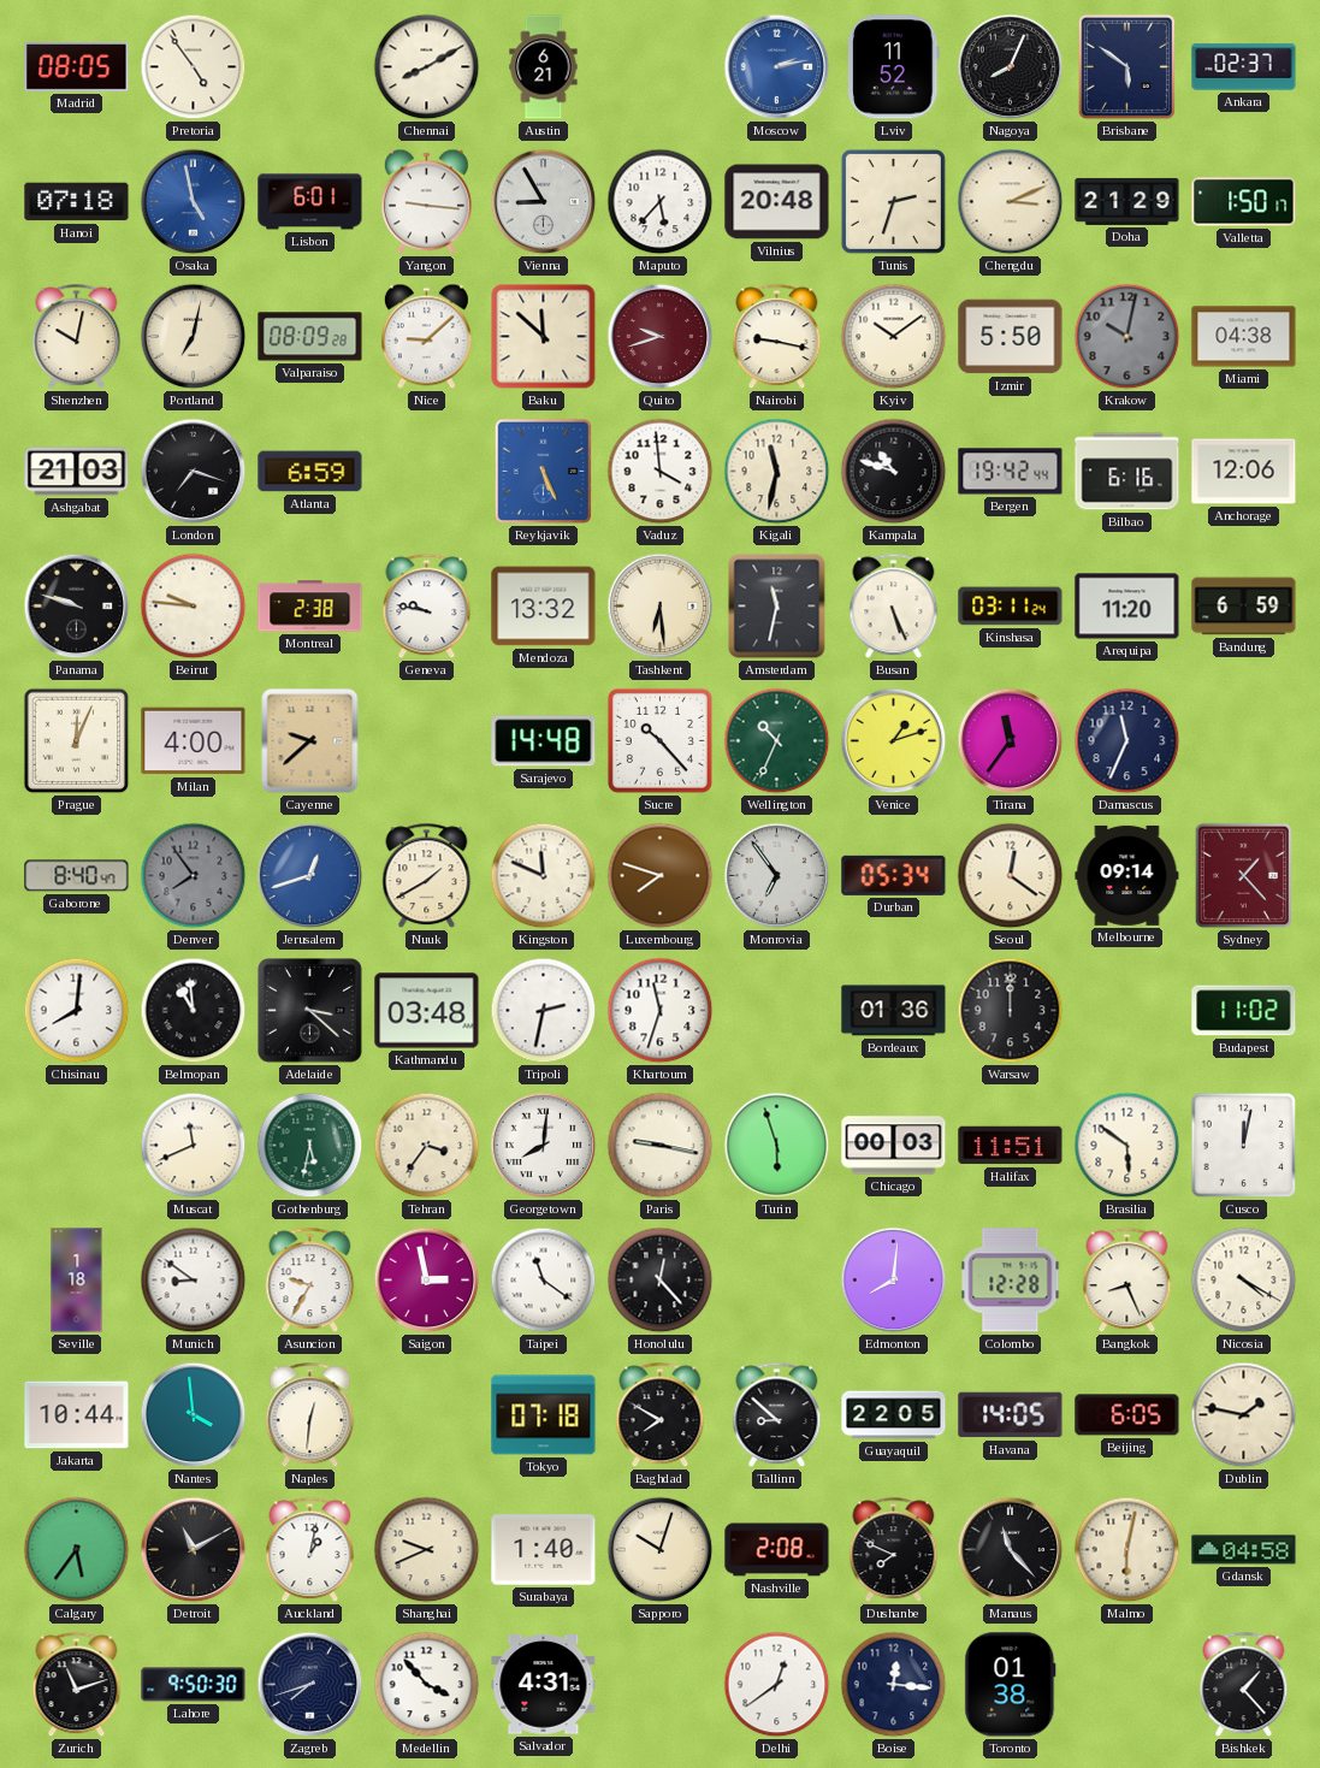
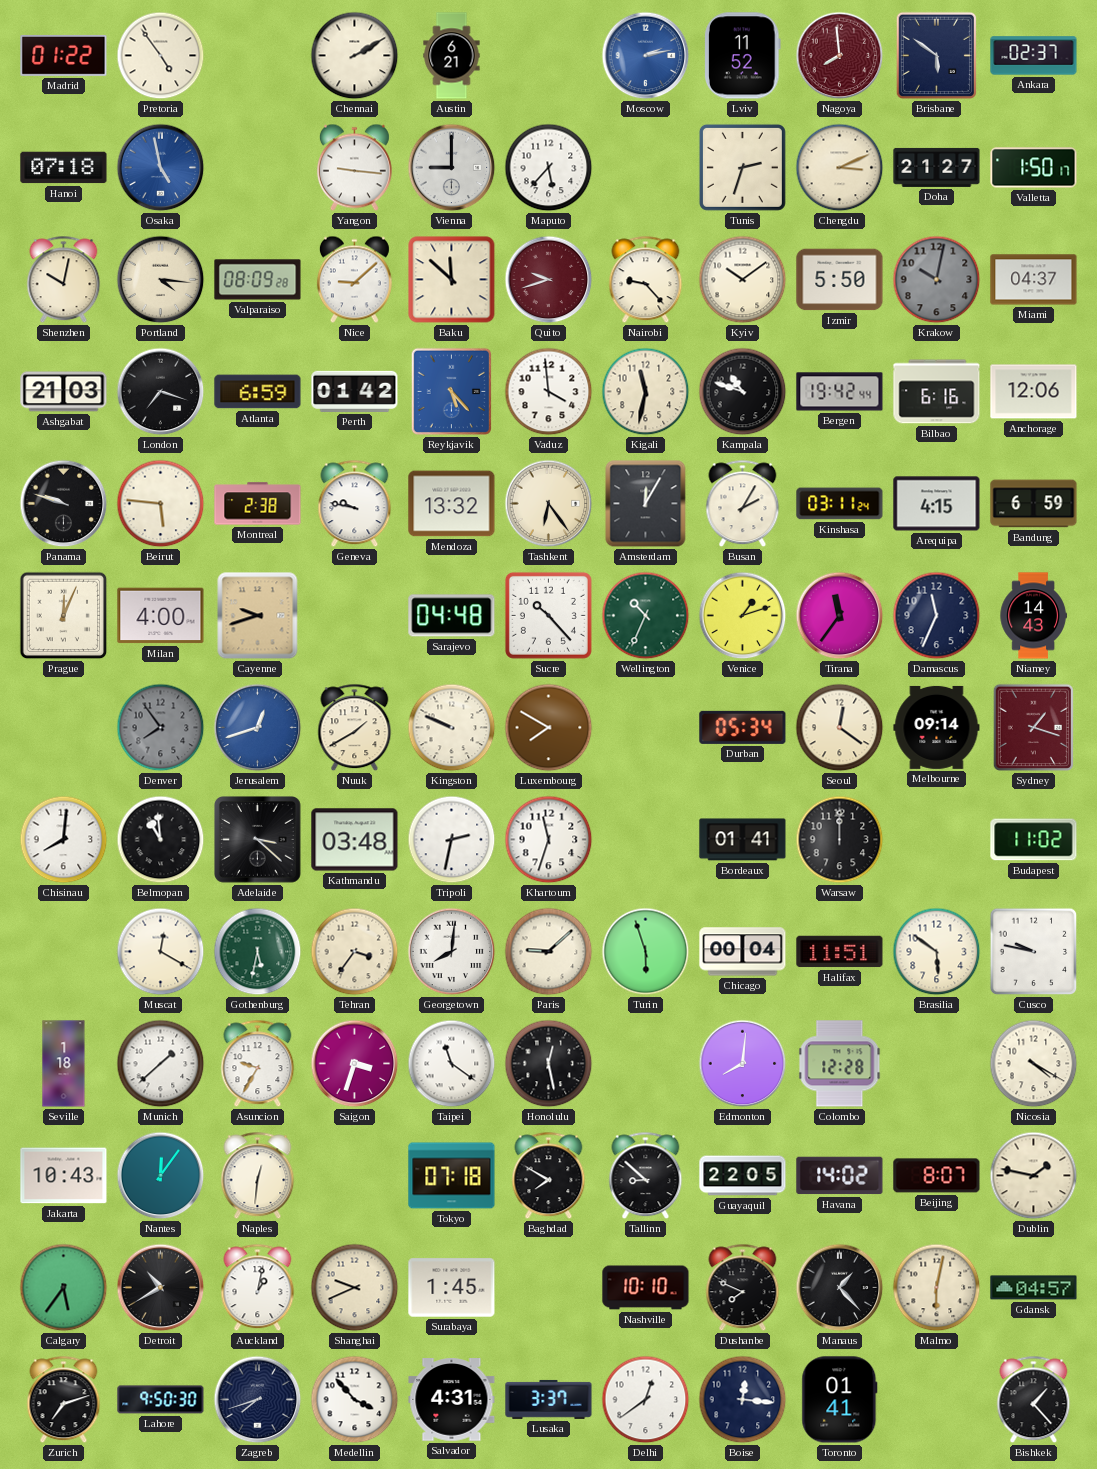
Madrid: 08:05 -> 01:22 (64, 55)
Chennai: 8:10 -> 2:10 (355, 56)
Nagoya: 8:04 -> 7:59 (840, 56)
Nagoya dial: black -> burgundy (840, 56)
Lisbon: 6:01 -> none (310, 202)
Vienna: 8:55 -> 9:00 (452, 168)
Vilnius: 20:48 -> none (777, 202)
Doha: 21:29 -> 21:27 (937, 167)
Portland: 7:02 -> 4:16 (161, 280)
Nairobi: 9:17 -> 9:23 (646, 280)
Miami: 04:38 -> 04:37 (1034, 280)
Perth: none -> 01:42 (355, 391)
Reykjavik: 5:26 -> 5:23 (451, 391)
Beirut: 9:46 -> 5:46 (161, 504)
Tashkent: 6:29 -> 6:24 (549, 504)
Amsterdam: 11:32 -> 12:05 (646, 504)
Busan: 5:26 -> 2:05 (743, 504)
Arequipa: 11:20 -> 4:15 (937, 504)
Cayenne: 9:38 -> 9:42 (258, 616)
Sarajevo: 14:48 -> 04:48 (452, 616)
Niamey: none -> 14:43 (1033, 616)
Gaborone: 8:40 -> none (77, 876)
Kingston: 11:49 -> 9:49 (452, 728)
Luxembourg: 7:48 -> 7:50 (549, 728)
Monrovia: 6:54 -> none (777, 876)
Sydney: 1:23 -> 1:18 (1033, 727)
Bordeaux: 01:36 -> 01:41 (743, 840)
Muscat: 11:41 -> 12:20 (161, 952)
Paris: 9:17 -> 9:08 (549, 952)
Chicago: 00:03 -> 00:04 (743, 952)
Cusco: 12:02 -> 9:47 (1034, 952)
Munich: 8:51 -> 1:38 (161, 1064)
Saigon: 2:58 -> 3:33 (355, 1064)
Honolulu: 12:23 -> 12:28 (549, 1064)
Bangkok: 8:26 -> none (1127, 1281)
Jakarta: 10:44 -> 10:43 (64, 1176)
Nantes: 3:59 -> 12:06 (161, 1176)
Havana: 14:05 -> 14:02 (840, 1176)
Beijing: 6:05 -> 8:07 (937, 1176)
Detroit: 11:10 -> 10:40 (161, 1288)
Surabaya: 1:40 -> 1:45 (452, 1288)
Sapporo: 10:03 -> none (661, 1550)
Nashville: 2:08 -> 10:10 (646, 1288)
Manaus: 11:23 -> 1:23 (840, 1288)
Gdansk: 04:58 -> 04:57 (1034, 1288)
Zurich: 11:12 -> 7:12 (64, 1400)
Lusaka: none -> 3:37 (549, 1399)
Toronto: 01:38 -> 01:41 (840, 1400)
